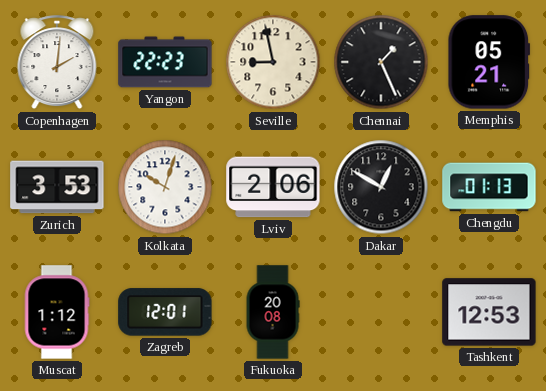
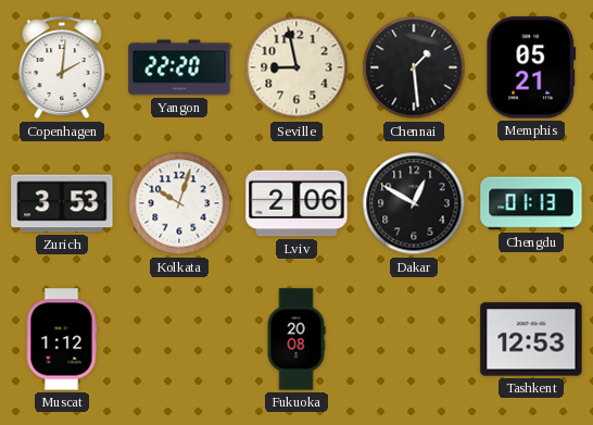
Yangon: 22:23 -> 22:20 (179, 67)
Chennai: 1:26 -> 1:29 (414, 67)
Zagreb: 12:01 -> none (165, 312)
